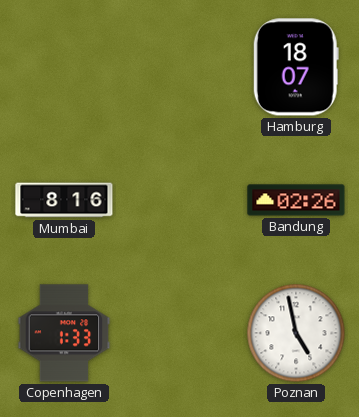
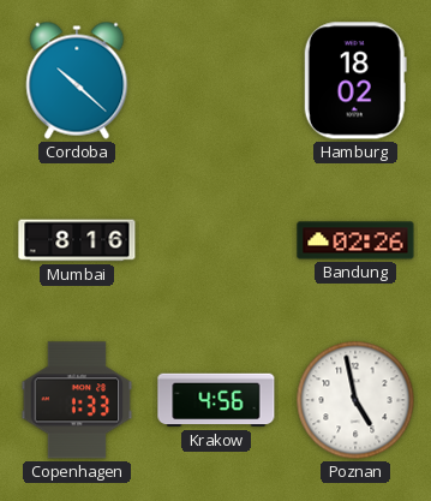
Cordoba: none -> 10:22 (77, 80)
Hamburg: 18:07 -> 18:02 (355, 80)
Krakow: none -> 4:56 (216, 400)
